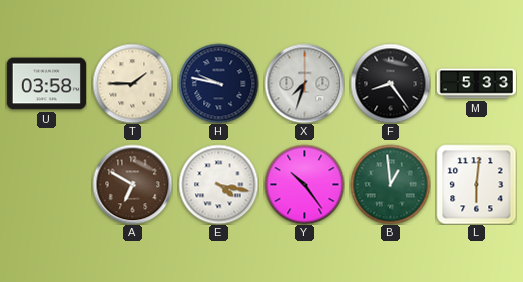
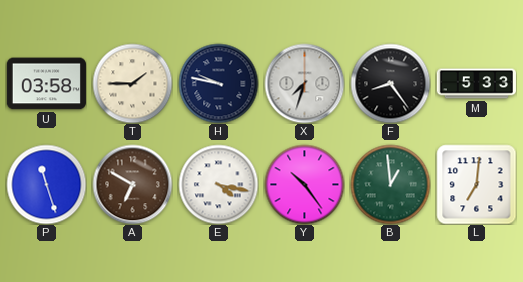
P: none -> 11:27 (46, 184)
L: 6:01 -> 7:01 (476, 184)
